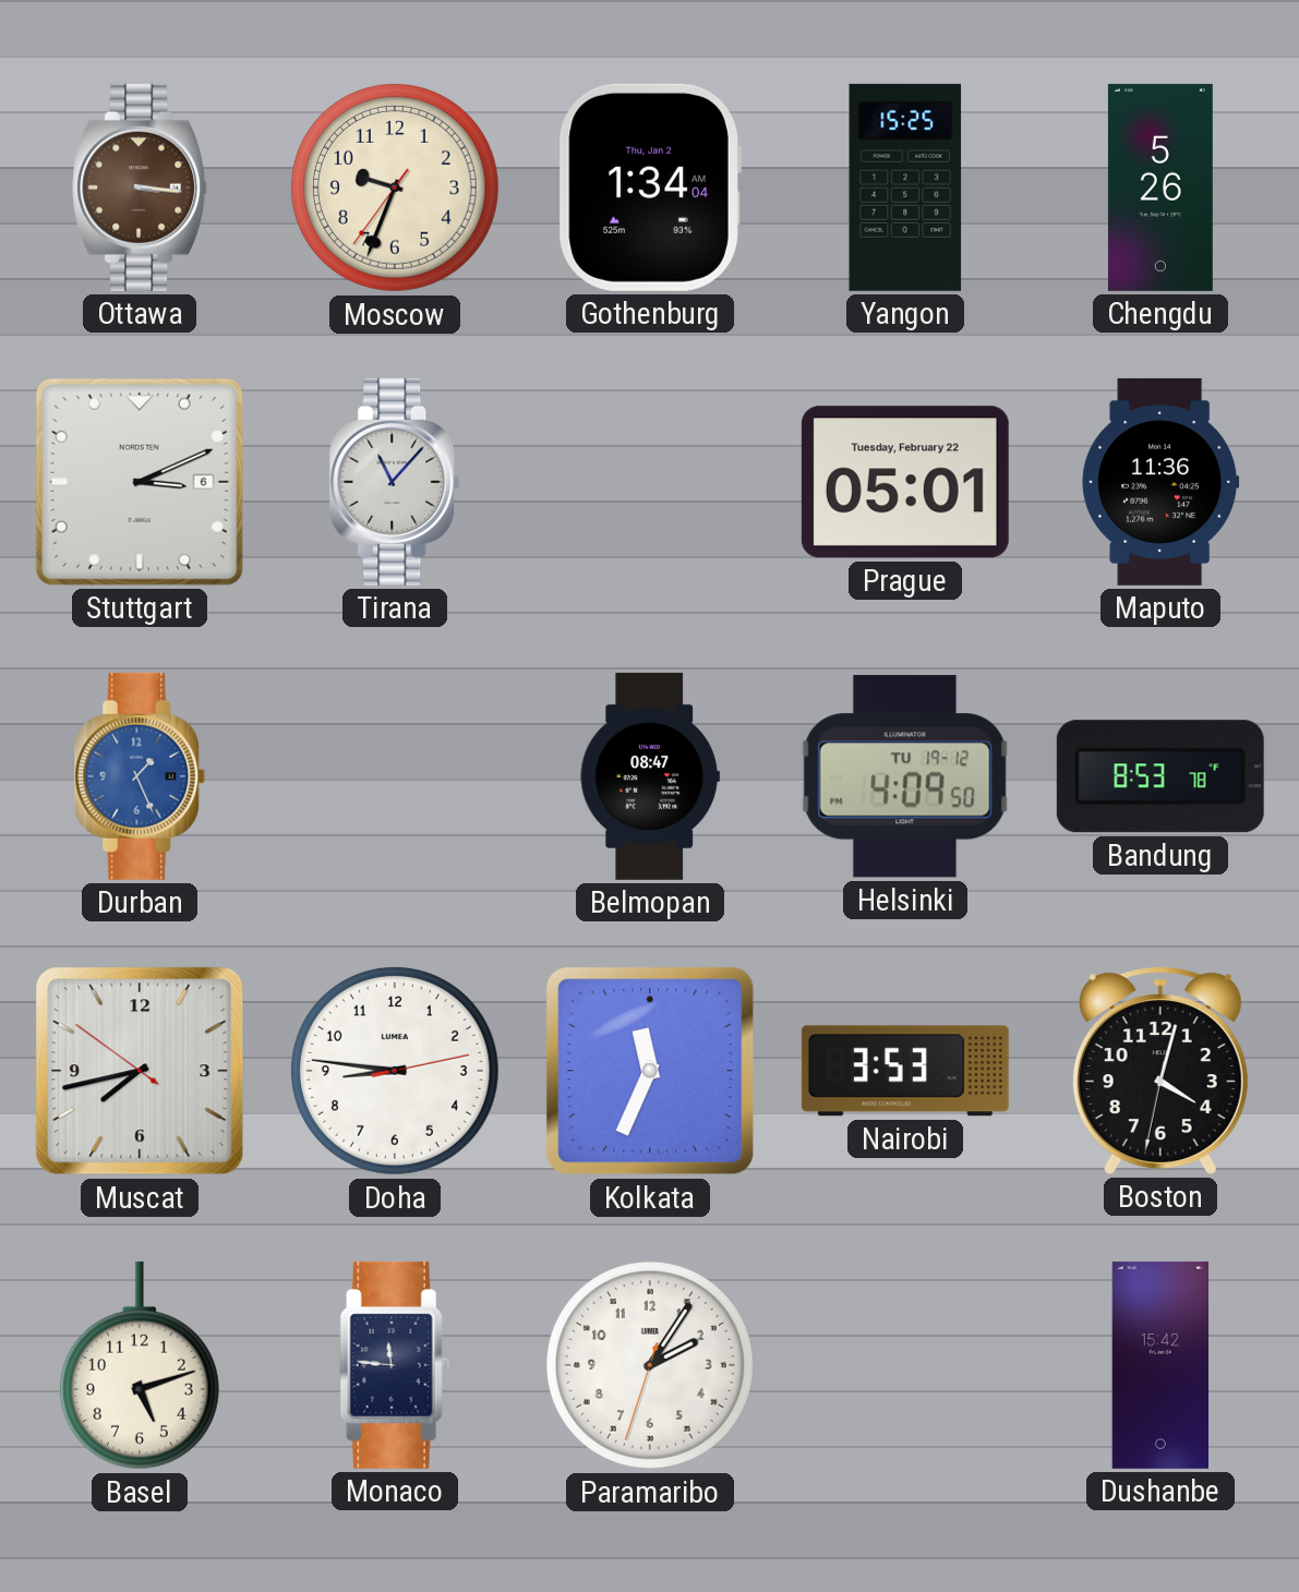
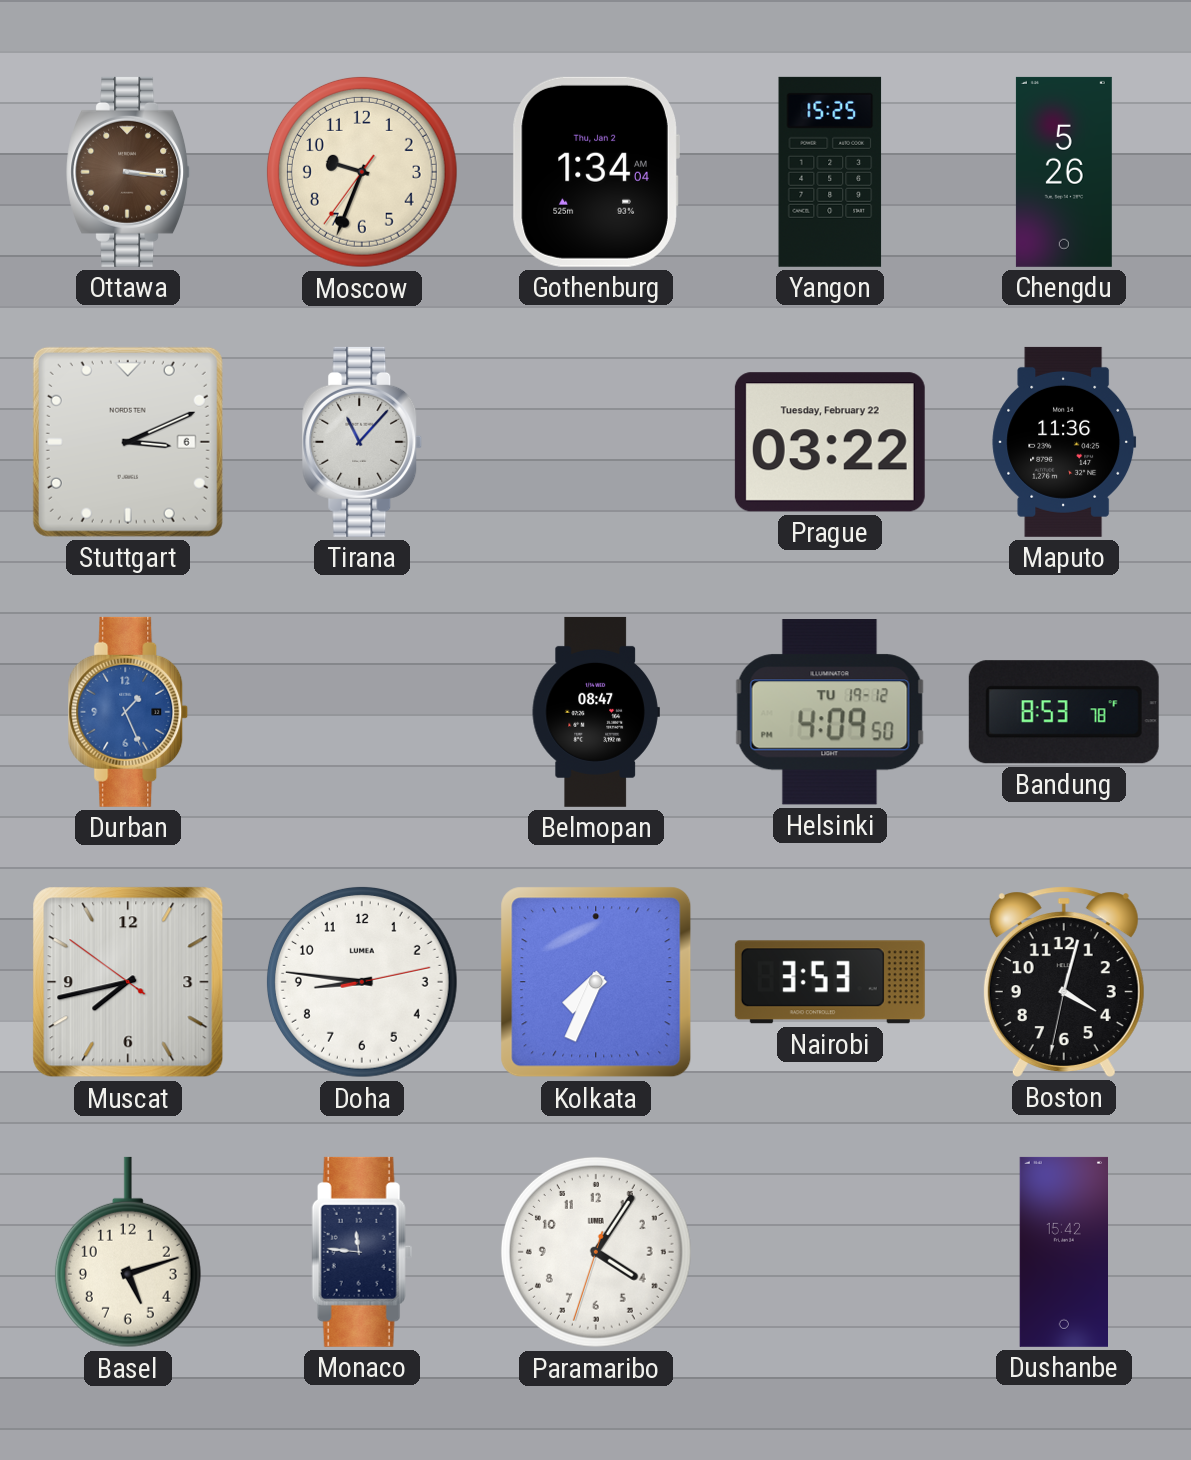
Prague: 05:01 -> 03:22 (830, 442)
Kolkata: 11:34 -> 7:34 (596, 982)
Paramaribo: 2:05 -> 4:05 (596, 1252)
